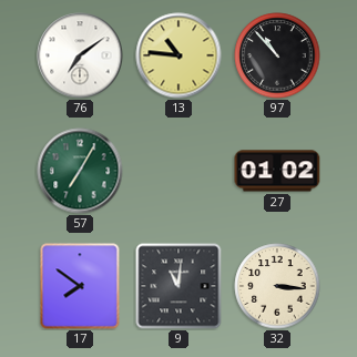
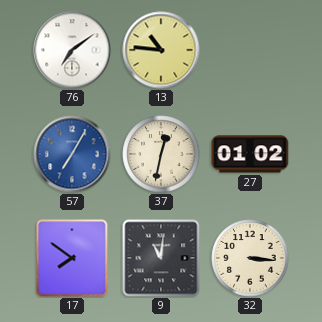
97: 10:53 -> none (277, 55)
57 dial: green -> blue (72, 154)
37: none -> 12:32 (161, 154)
